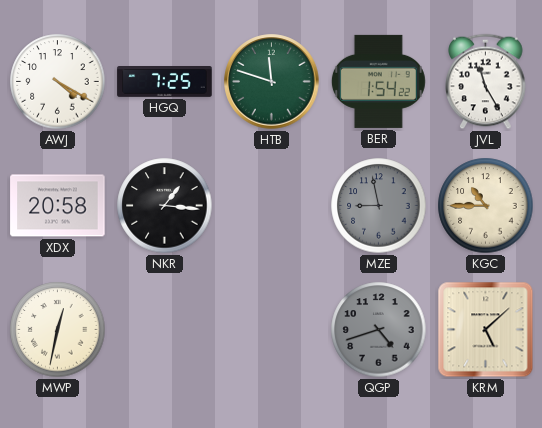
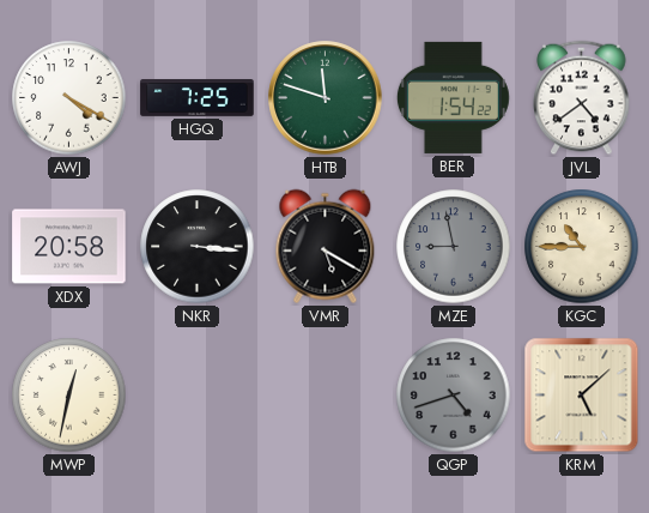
JVL: 11:25 -> 4:39 (582, 98)
NKR: 1:16 -> 3:16 (198, 247)
VMR: none -> 5:20 (326, 247)
